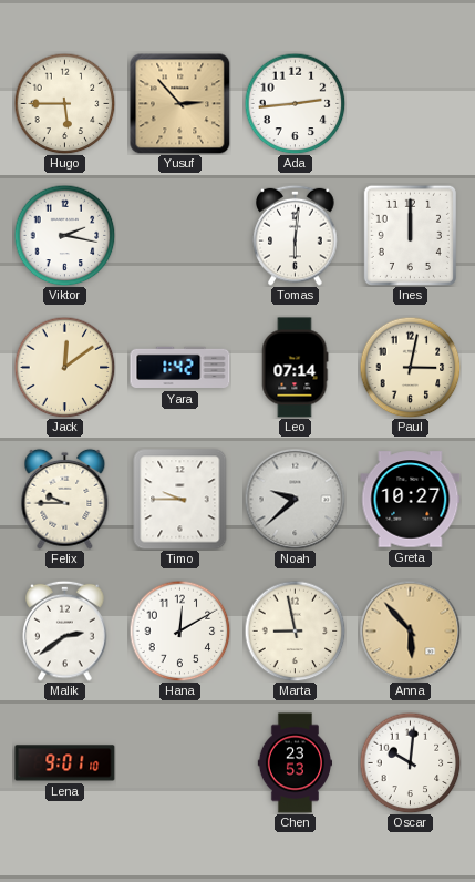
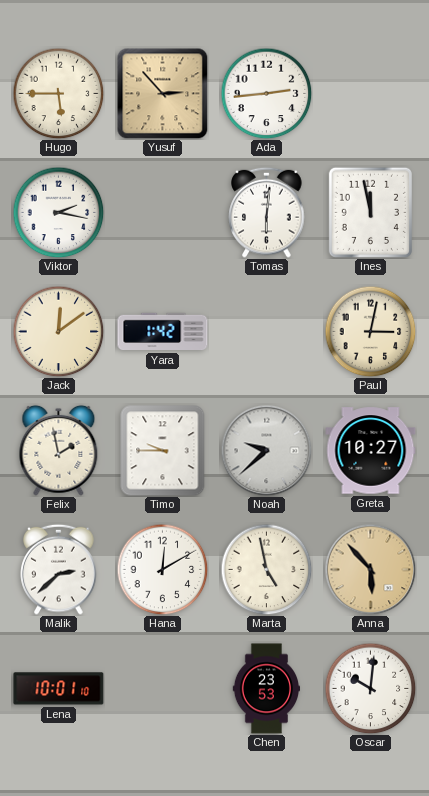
Ines: 12:00 -> 11:58 (370, 212)
Leo: 07:14 -> none (295, 368)
Felix: 9:45 -> 1:58 (59, 450)
Malik: 2:39 -> 2:38 (59, 569)
Marta: 8:58 -> 4:58 (266, 569)
Lena: 9:01 -> 10:01 (59, 689)
